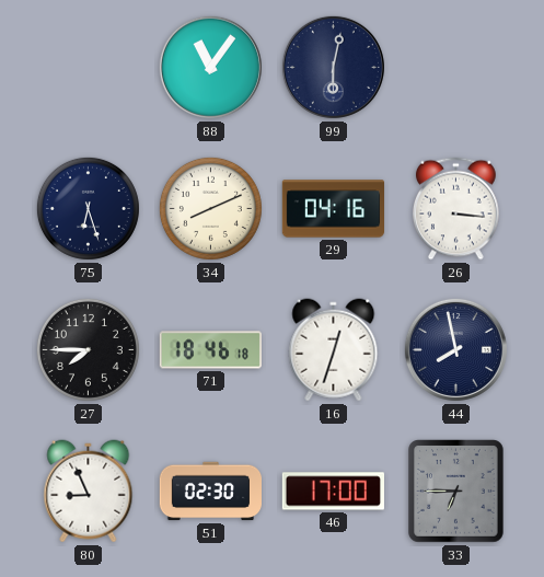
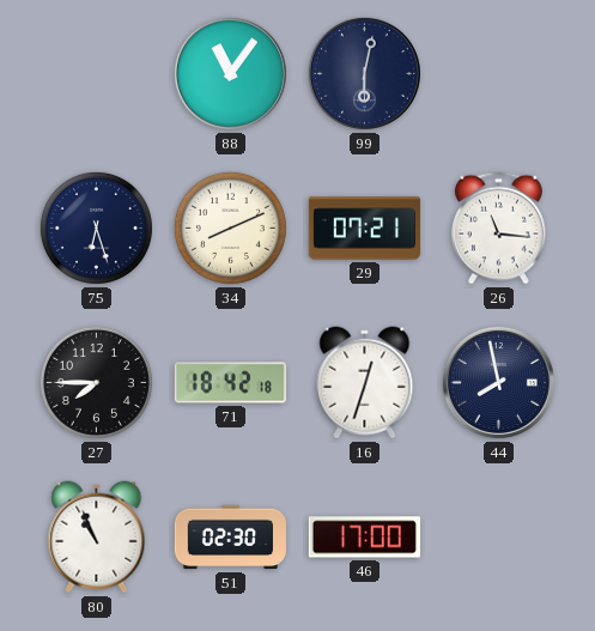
29: 04:16 -> 07:21 (365, 229)
26: 3:16 -> 11:16 (499, 229)
71: 18:46 -> 18:42 (230, 383)
80: 8:56 -> 10:56 (97, 538)
33: 6:45 -> none (456, 492)
